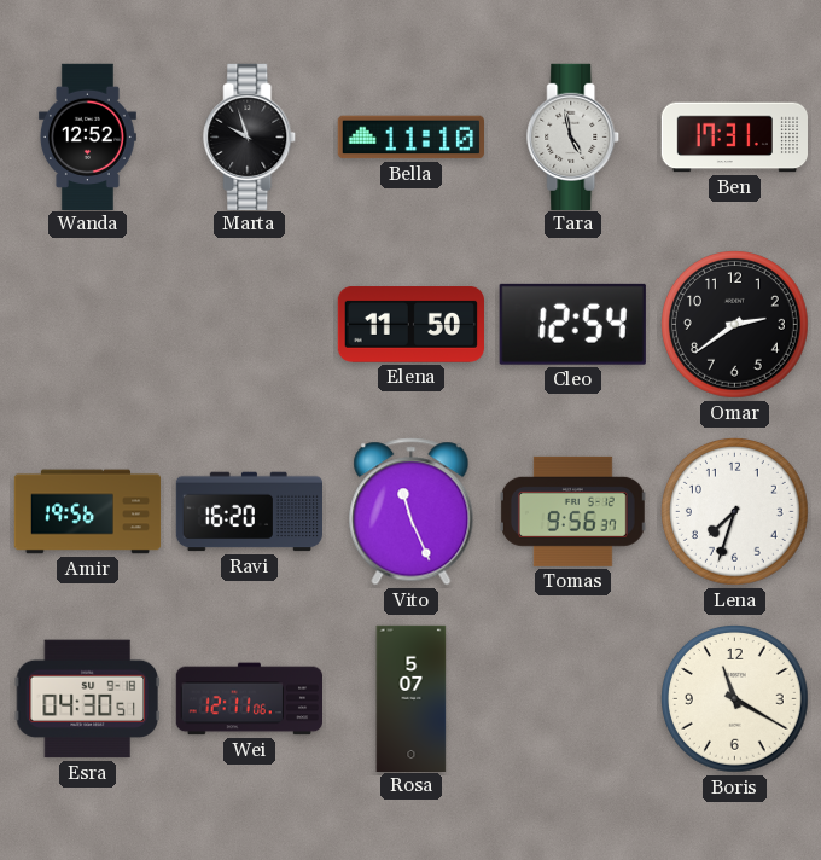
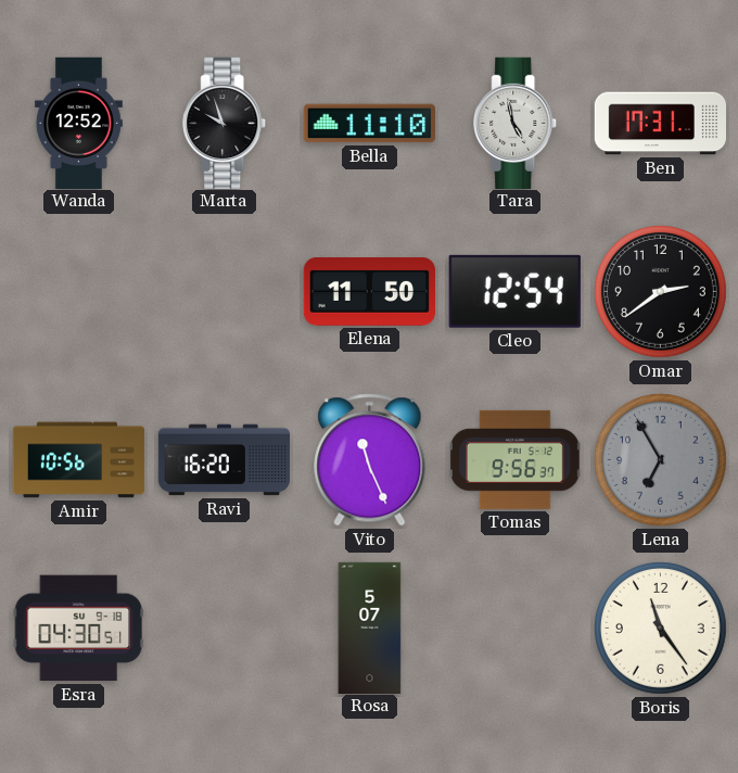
Amir: 19:56 -> 10:56 (79, 460)
Lena: 7:33 -> 6:55 (661, 460)
Lena dial: white -> grey (661, 460)
Wei: 12:11 -> none (249, 699)
Boris: 11:20 -> 11:24 (661, 629)
